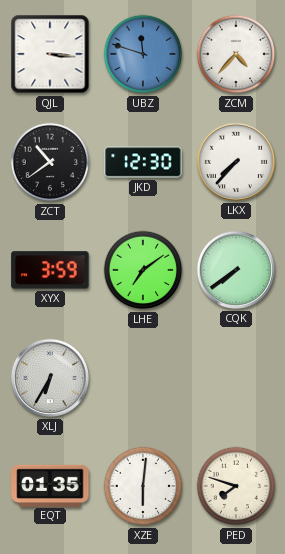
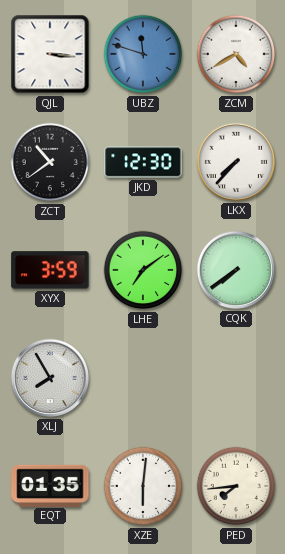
ZCM: 4:37 -> 4:40 (236, 54)
XLJ: 6:35 -> 7:55 (50, 378)
PED: 7:48 -> 7:44 (236, 486)
